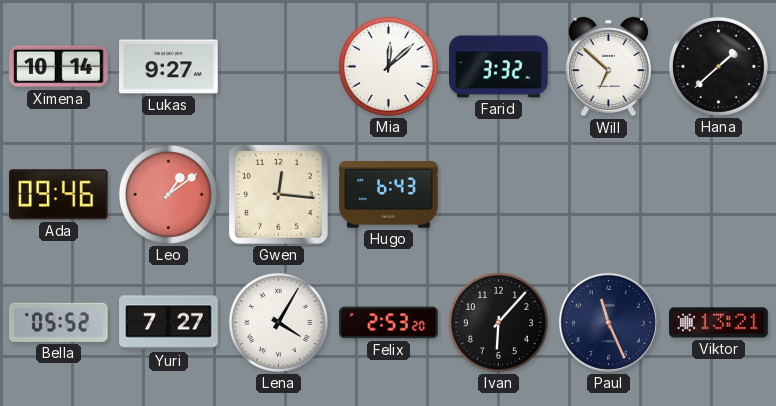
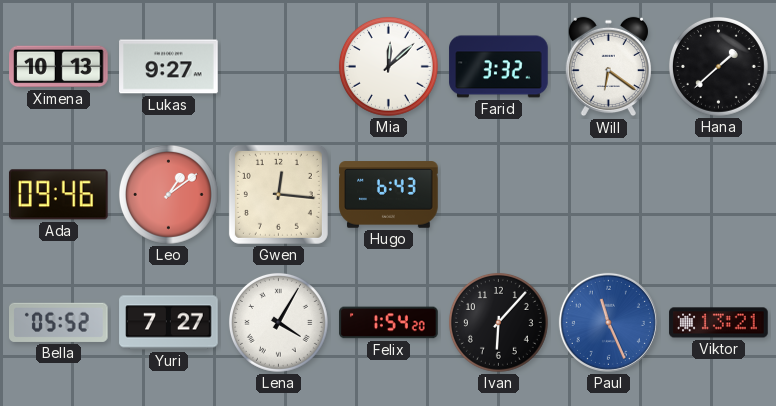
Ximena: 10:14 -> 10:13 (59, 67)
Will: 6:52 -> 6:21 (608, 67)
Felix: 2:53 -> 1:54 (389, 323)
Paul dial: navy -> blue (608, 322)
